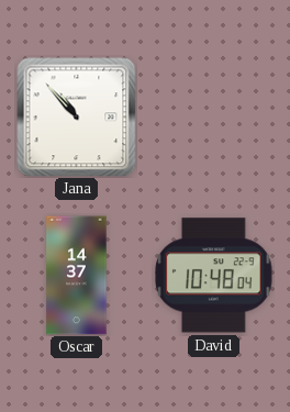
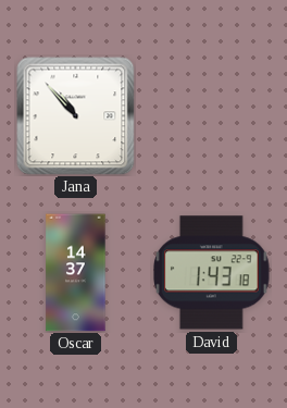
David: 10:48 -> 1:43 (212, 273)
